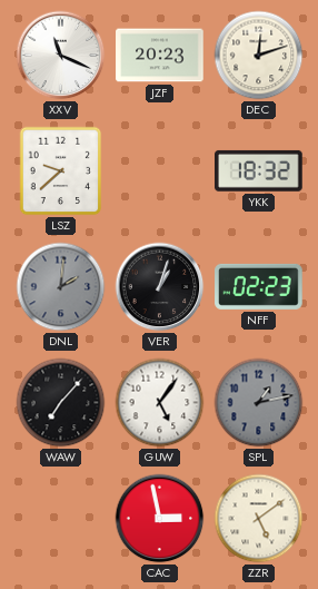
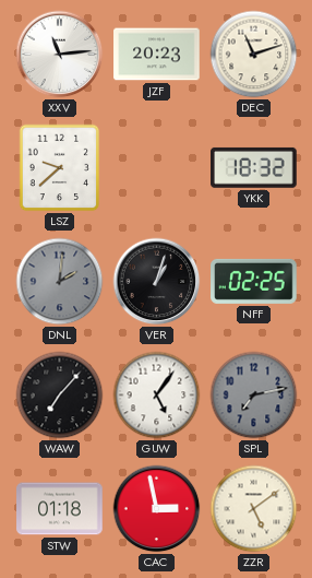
XXV: 11:19 -> 11:14 (60, 55)
DEC: 12:12 -> 11:12 (254, 55)
NFF: 02:23 -> 02:25 (254, 281)
SPL: 1:13 -> 7:13 (254, 396)
STW: none -> 01:18 (60, 509)
